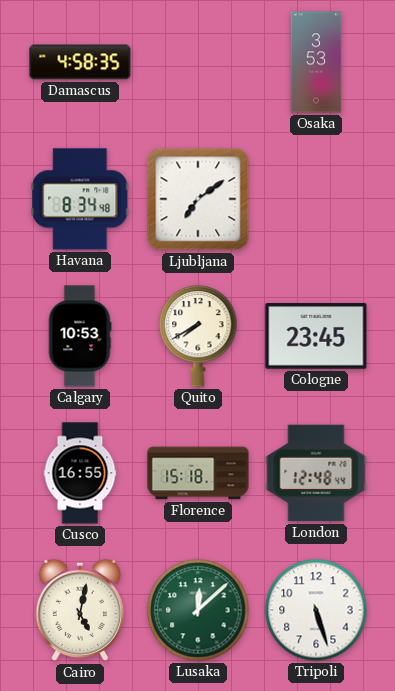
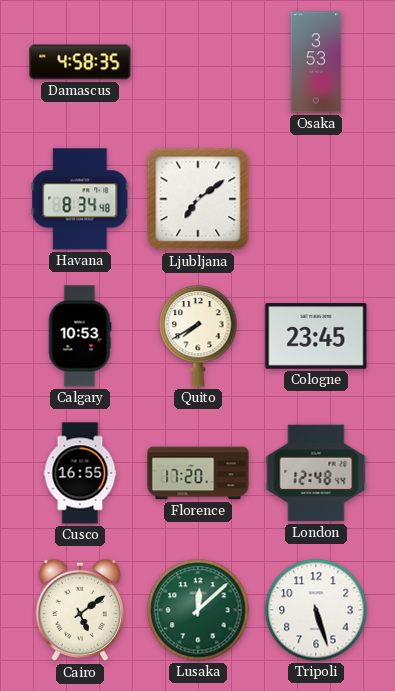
Florence: 15:18 -> 17:20 (198, 473)
Cairo: 5:02 -> 5:09 (80, 610)
